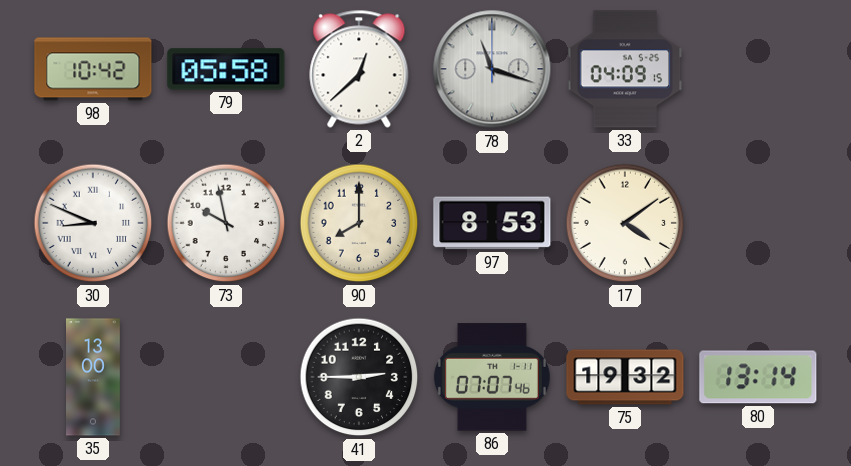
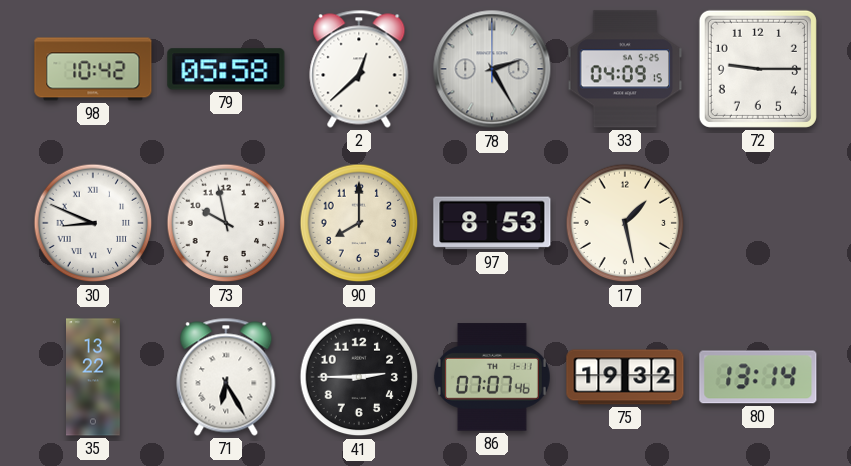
78: 11:18 -> 2:25 (492, 69)
72: none -> 9:15 (758, 69)
17: 4:09 -> 1:28 (625, 223)
35: 13:00 -> 13:22 (94, 377)
71: none -> 6:25 (226, 377)
